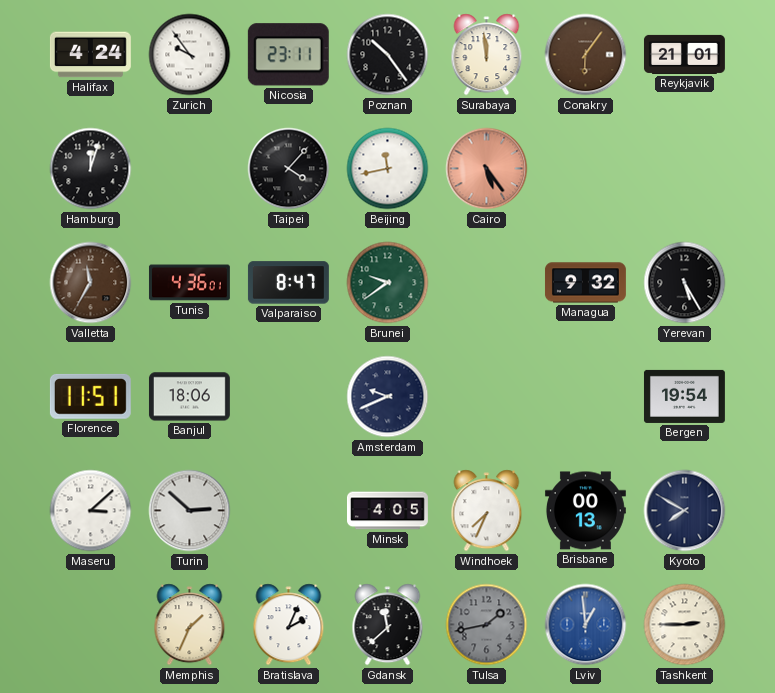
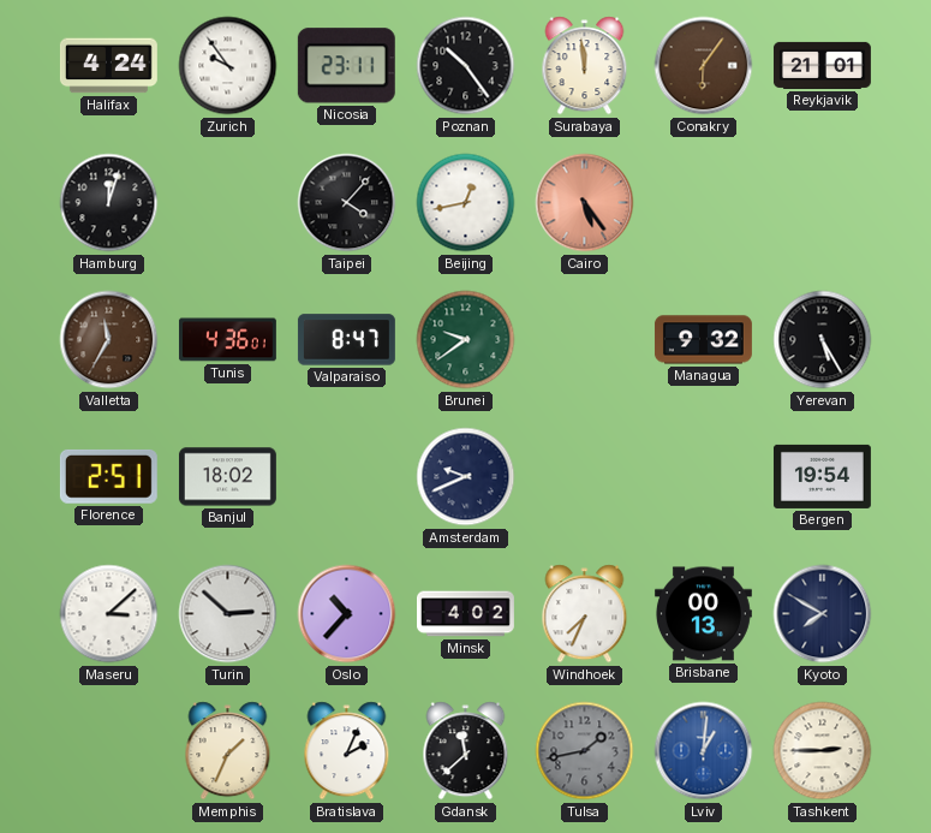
Beijing: 11:43 -> 12:43 (466, 203)
Florence: 11:51 -> 2:51 (108, 476)
Banjul: 18:06 -> 18:02 (227, 477)
Oslo: none -> 10:37 (347, 614)
Minsk: 4:05 -> 4:02 (466, 614)
Lviv: 12:59 -> 1:01 (704, 751)
